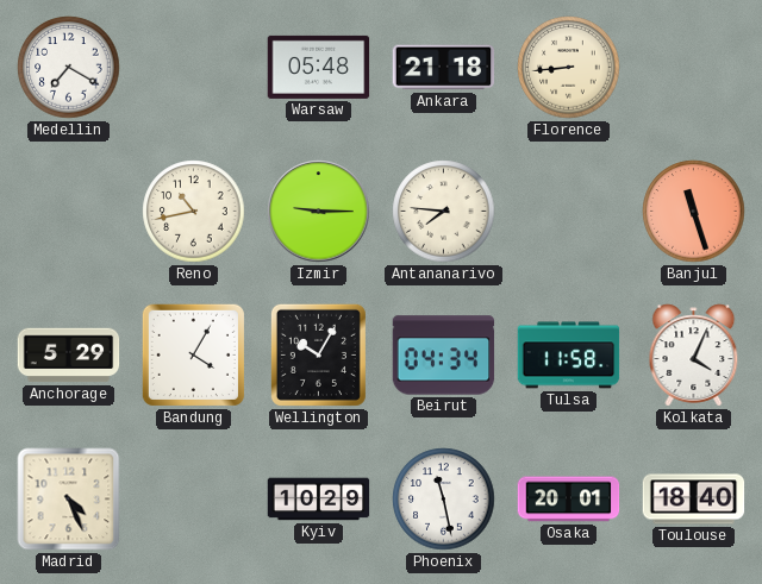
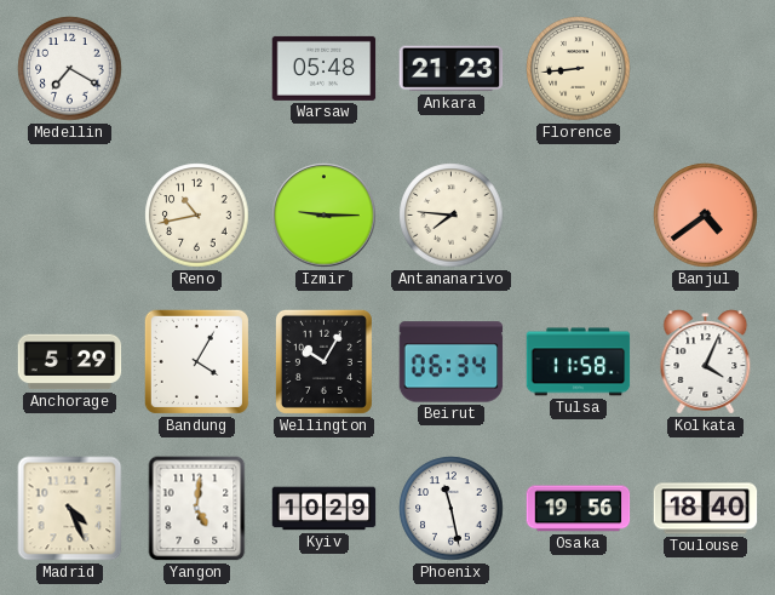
Ankara: 21:18 -> 21:23 (452, 69)
Banjul: 11:27 -> 4:39 (706, 216)
Beirut: 04:34 -> 06:34 (452, 362)
Yangon: none -> 5:01 (197, 509)
Osaka: 20:01 -> 19:56 (579, 509)
